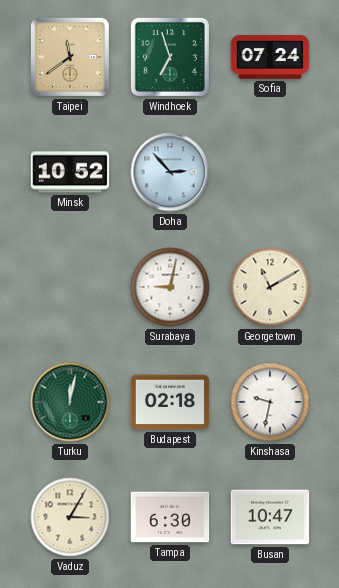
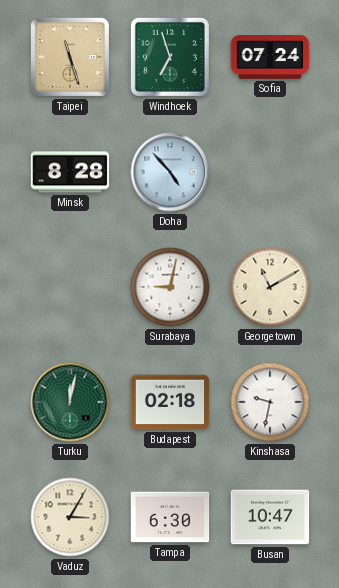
Taipei: 11:39 -> 11:27 (70, 57)
Minsk: 10:52 -> 8:28 (70, 172)
Doha: 2:53 -> 4:53 (170, 172)
